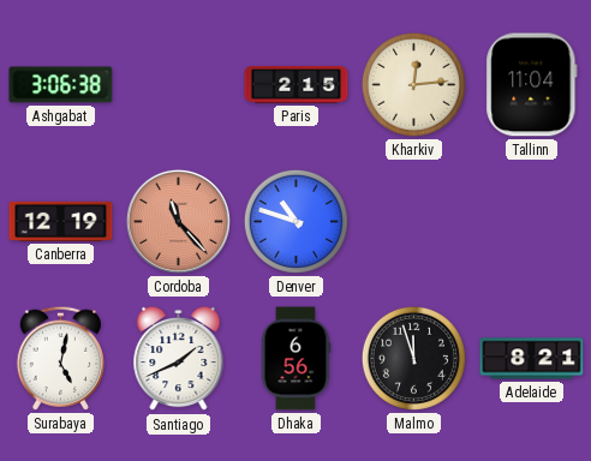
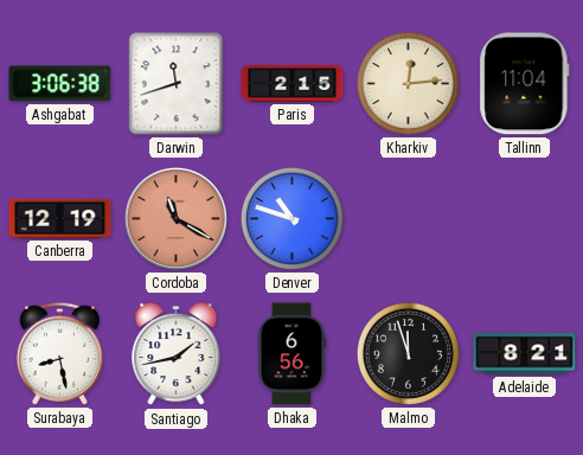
Darwin: none -> 11:42 (177, 84)
Cordoba: 11:23 -> 11:20 (175, 218)
Surabaya: 5:02 -> 8:28 (59, 353)
Santiago: 1:41 -> 1:43 (177, 354)
